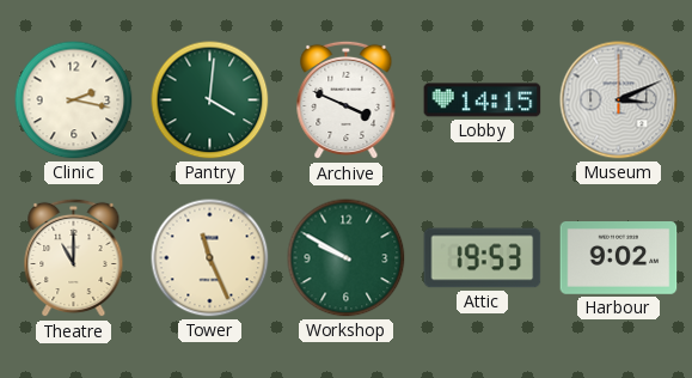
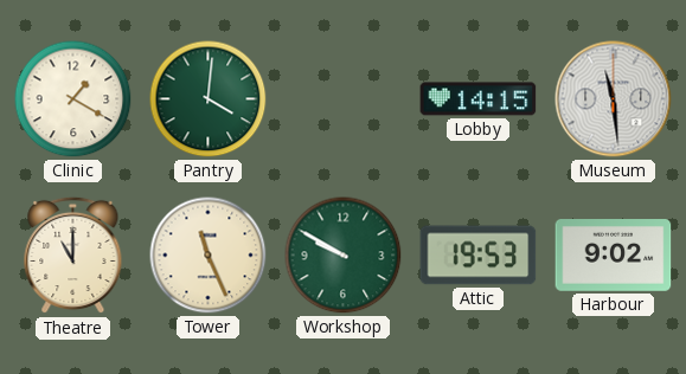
Clinic: 2:17 -> 1:20 (73, 99)
Archive: 3:49 -> none (347, 100)
Museum: 3:11 -> 11:29 (614, 99)
